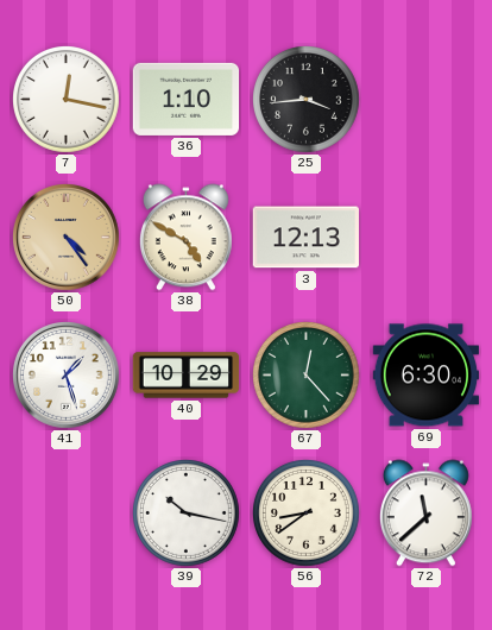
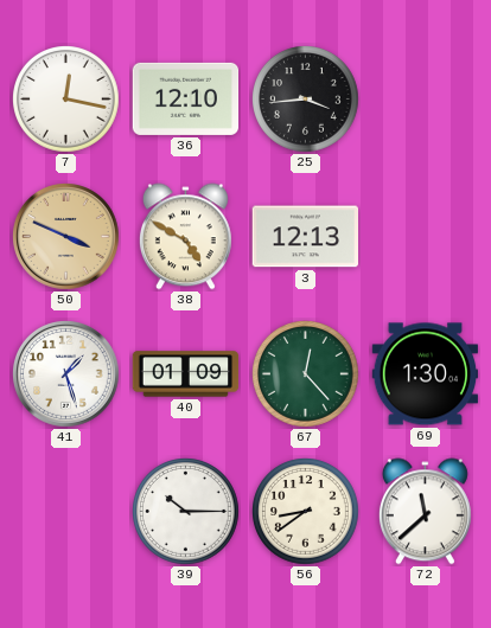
36: 1:10 -> 12:10 (186, 98)
50: 4:24 -> 3:49 (66, 237)
40: 10:29 -> 01:09 (186, 374)
69: 6:30 -> 1:30 (426, 374)
39: 10:17 -> 10:15 (186, 512)
